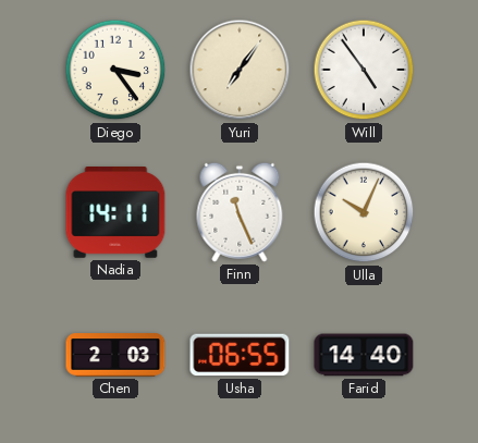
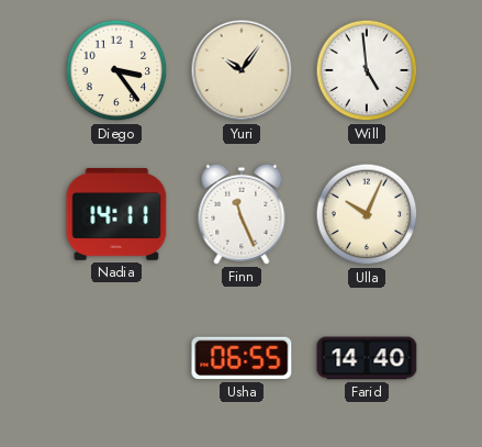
Yuri: 7:06 -> 10:06 (242, 70)
Will: 4:54 -> 4:59 (367, 70)
Chen: 2:03 -> none (115, 355)
